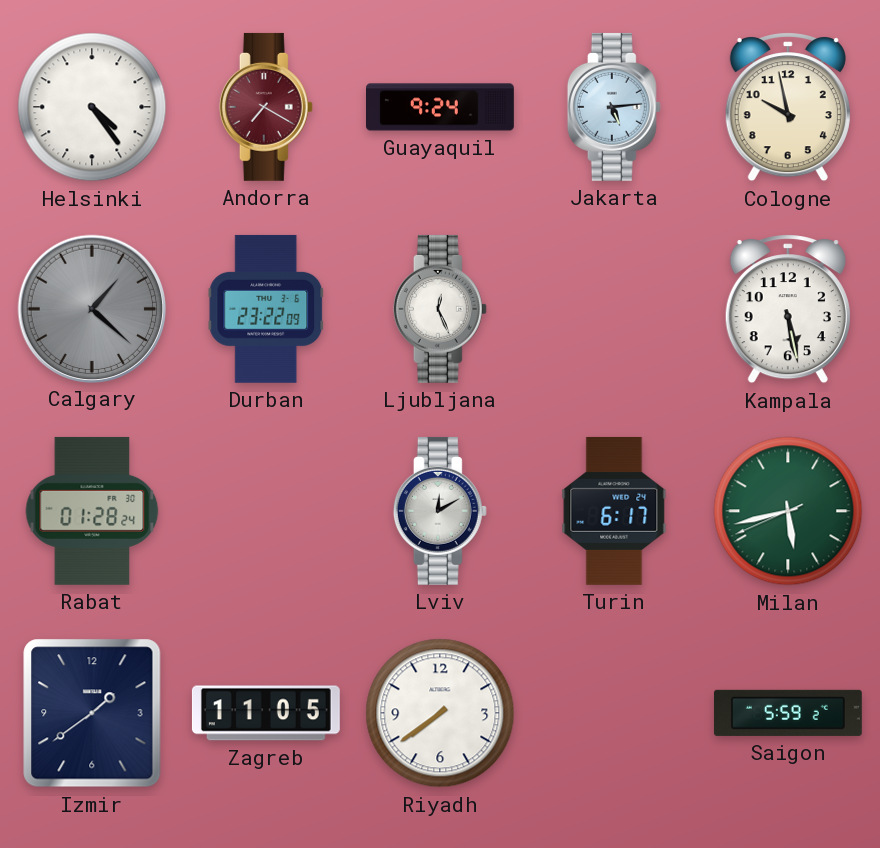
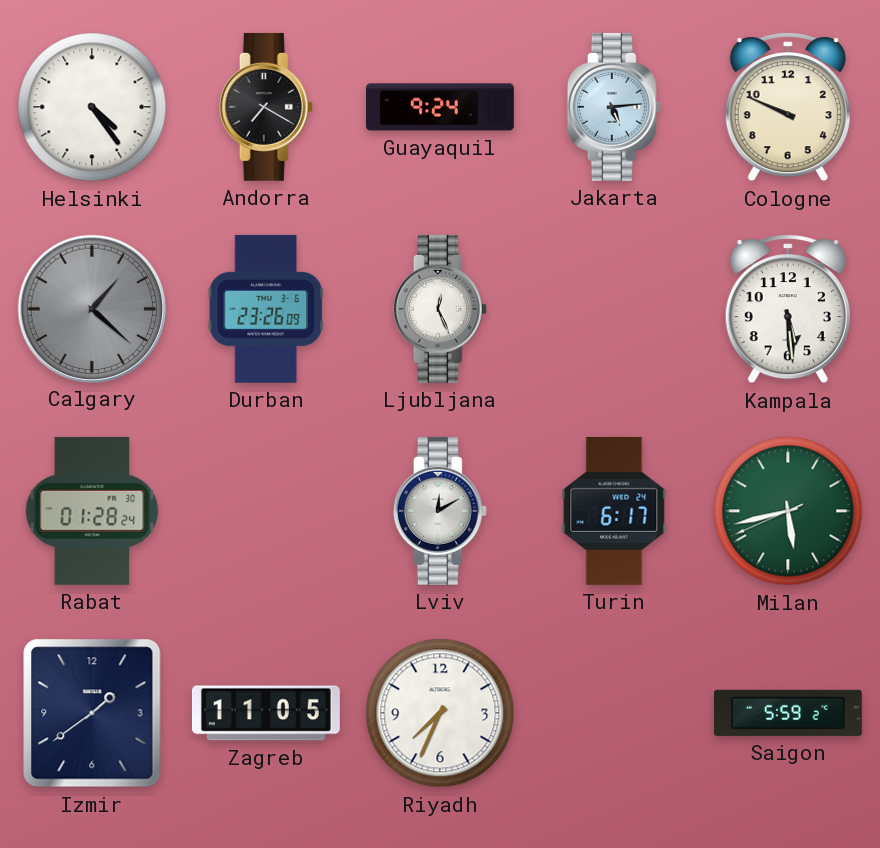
Andorra dial: burgundy -> black (266, 107)
Cologne: 9:58 -> 9:49 (788, 107)
Durban: 23:22 -> 23:26 (266, 309)
Kampala: 5:28 -> 5:29 (788, 309)
Riyadh: 7:39 -> 7:34 (440, 713)
